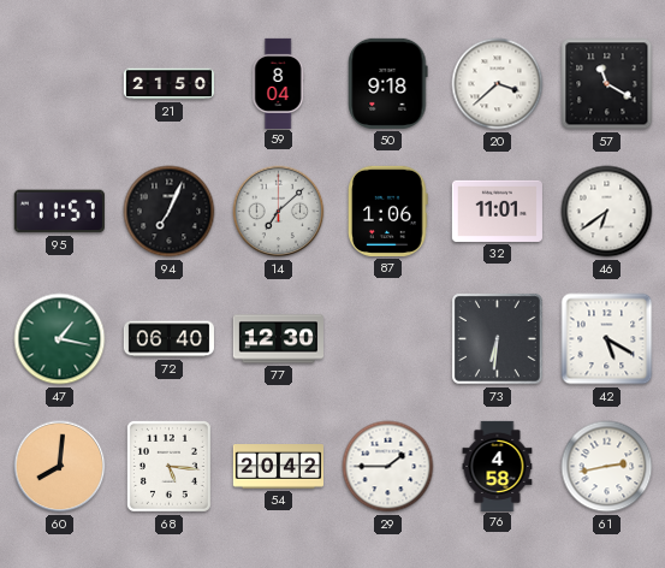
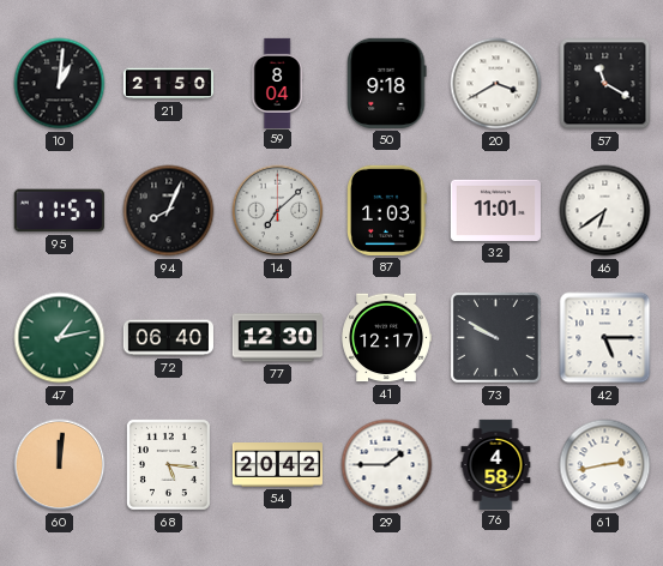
10: none -> 1:01 (60, 84)
20: 3:38 -> 3:40 (496, 84)
94: 7:04 -> 8:04 (169, 211)
87: 1:06 -> 1:03 (387, 210)
47: 1:17 -> 1:13 (60, 338)
41: none -> 12:17 (386, 338)
73: 6:31 -> 9:50 (495, 337)
42: 5:20 -> 5:15 (605, 338)
60: 8:01 -> 12:01 (60, 465)
